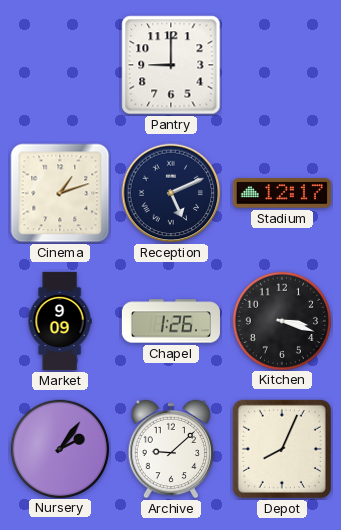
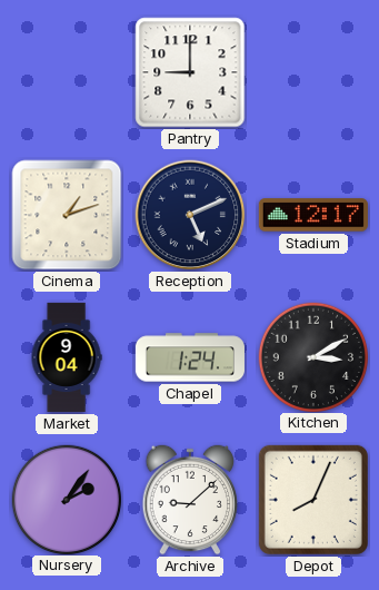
Market: 9:09 -> 9:04 (67, 357)
Chapel: 1:26 -> 1:24 (190, 357)
Kitchen: 3:18 -> 3:10 (312, 356)
